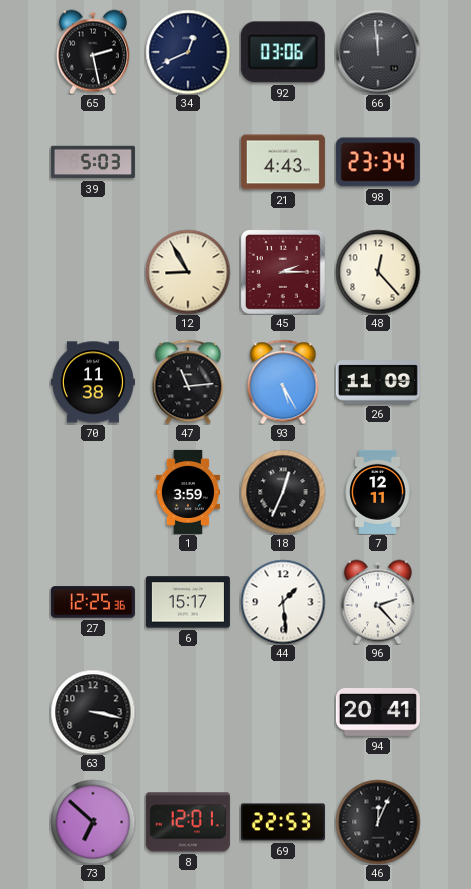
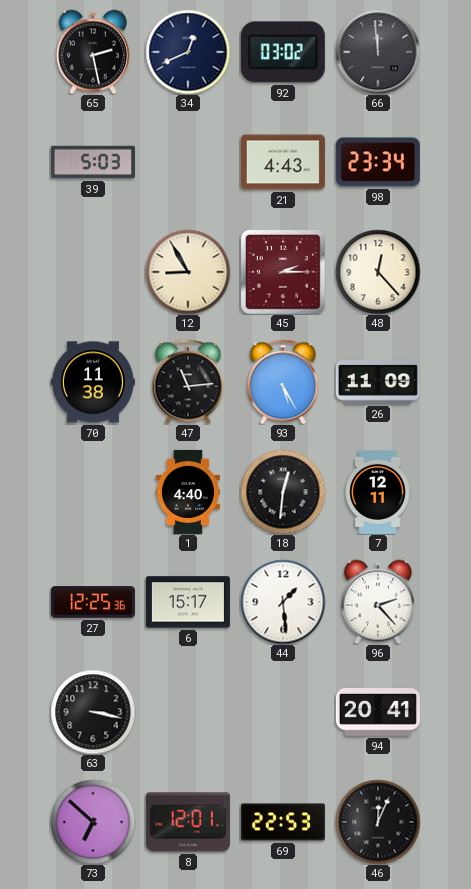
92: 03:06 -> 03:02 (283, 52)
1: 3:59 -> 4:40 (188, 492)
18: 12:34 -> 12:31 (283, 492)
